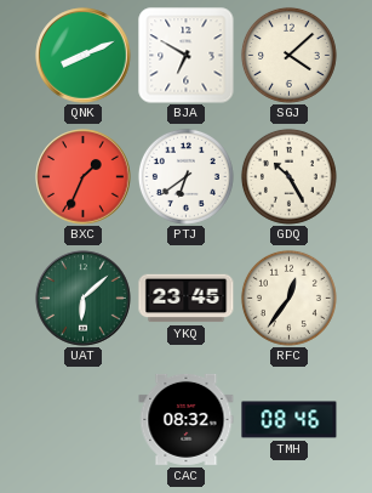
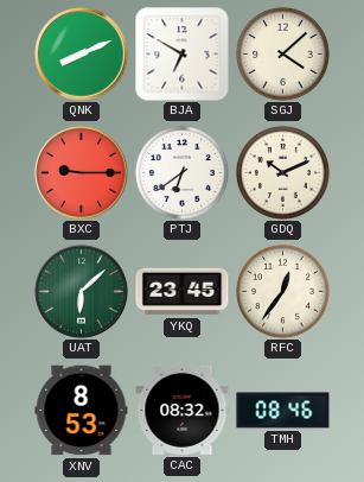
BXC: 1:34 -> 9:15 (82, 173)
GDQ: 10:25 -> 10:11 (282, 172)
XNV: none -> 8:53 (82, 411)
